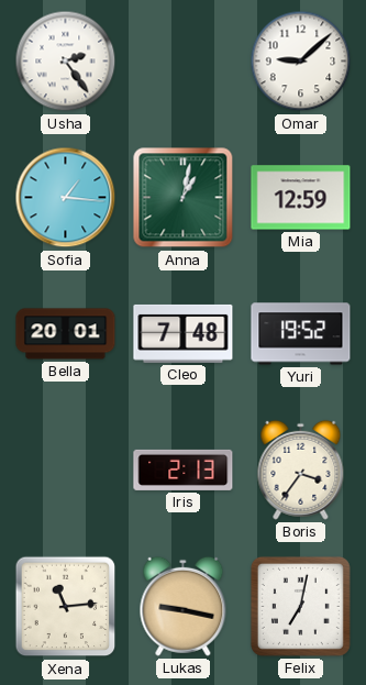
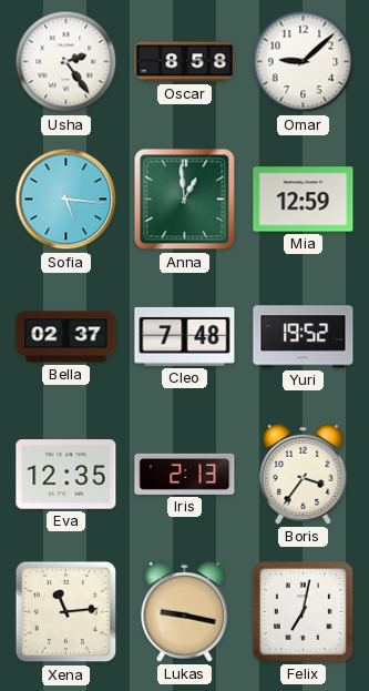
Oscar: none -> 8:58 (185, 62)
Sofia: 1:16 -> 5:16 (66, 200)
Anna: 1:02 -> 12:59 (185, 200)
Bella: 20:01 -> 02:37 (66, 337)
Eva: none -> 12:35 (66, 475)
